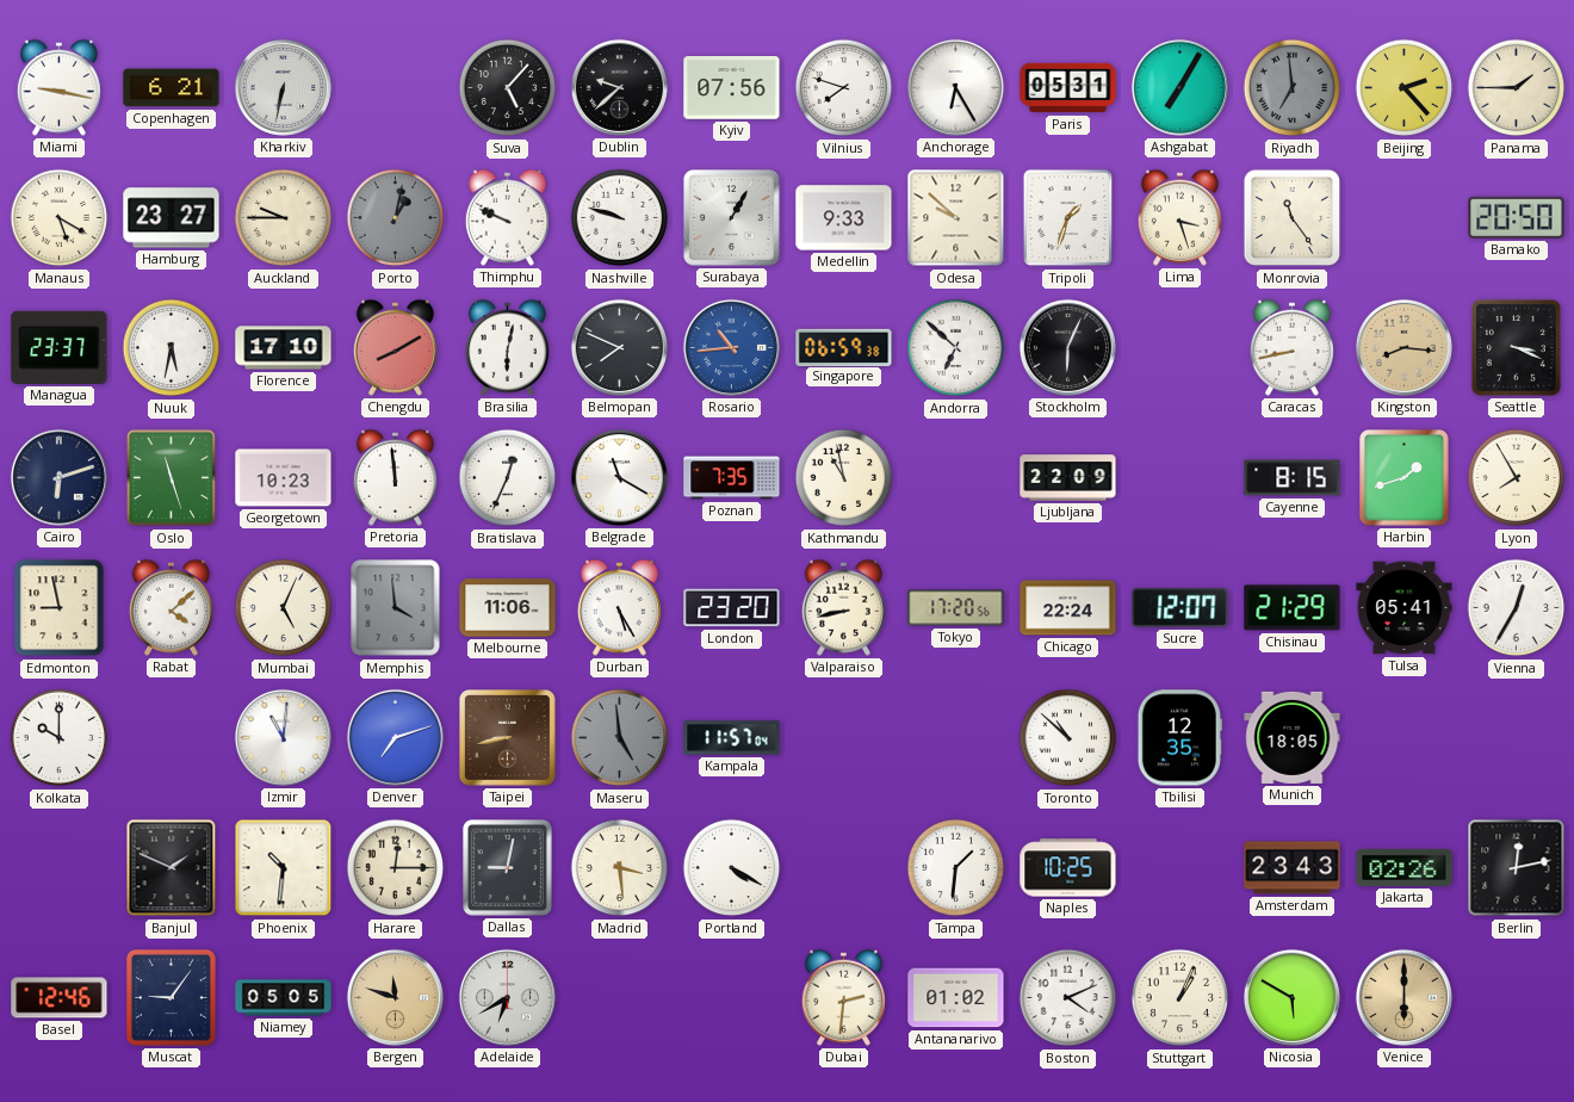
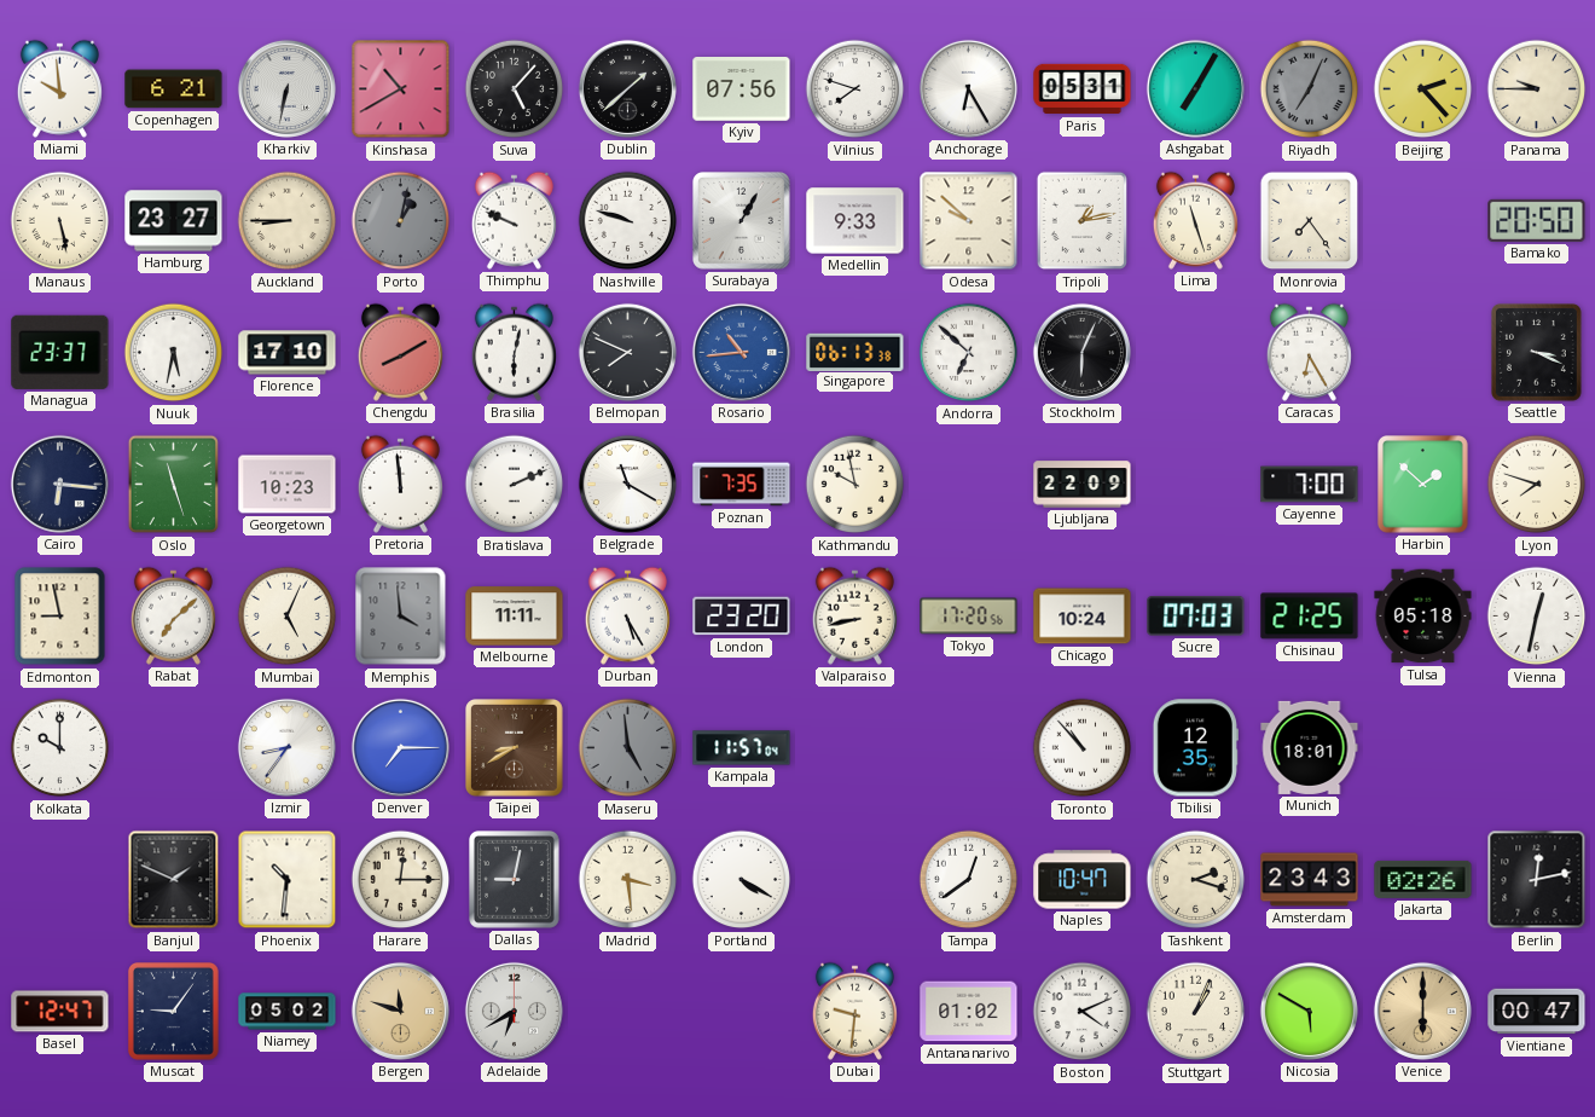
Miami: 9:17 -> 9:59 (59, 88)
Kinshasa: none -> 10:40 (401, 89)
Dublin: 9:38 -> 1:38 (627, 88)
Riyadh: 6:59 -> 7:04 (1310, 89)
Panama: 1:45 -> 9:45 (1537, 89)
Manaus: 5:20 -> 5:28 (60, 221)
Auckland: 9:45 -> 8:45 (288, 221)
Tripoli: 1:33 -> 1:13 (1081, 221)
Lima: 3:27 -> 11:27 (1195, 220)
Monrovia: 11:24 -> 7:24 (1310, 221)
Singapore: 06:59 -> 06:13 (855, 352)
Caracas: 8:43 -> 6:25 (1309, 352)
Kingston: 8:16 -> none (1403, 347)
Cairo: 6:12 -> 6:16 (59, 484)
Bratislava: 12:34 -> 2:11 (515, 485)
Kathmandu: 10:58 -> 9:58 (855, 485)
Cayenne: 8:15 -> 7:00 (1310, 485)
Harbin: 1:42 -> 1:52 (1423, 485)
Lyon: 7:55 -> 7:48 (1537, 485)
Rabat: 4:08 -> 7:08 (173, 615)
Melbourne: 11:06 -> 11:11 (515, 617)
Chicago: 22:24 -> 10:24 (1083, 617)
Sucre: 12:07 -> 07:03 (1196, 617)
Chisinau: 21:29 -> 21:25 (1310, 617)
Tulsa: 05:41 -> 05:18 (1423, 617)
Vienna: 12:35 -> 12:32 (1537, 617)
Izmir: 11:01 -> 8:36 (286, 747)
Denver: 7:12 -> 7:15 (400, 747)
Taipei: 8:43 -> 8:40 (515, 748)
Toronto: 10:52 -> 10:53 (1083, 748)
Munich: 18:05 -> 18:01 (1310, 747)
Tampa: 1:31 -> 12:39 (969, 880)
Naples: 10:25 -> 10:47 (1083, 880)
Tashkent: none -> 2:18 (1196, 880)
Basel: 12:46 -> 12:47 (60, 1012)
Niamey: 05:05 -> 05:02 (288, 1012)
Dubai: 2:31 -> 9:31 (854, 1011)
Vientiane: none -> 00:47 (1537, 1012)
